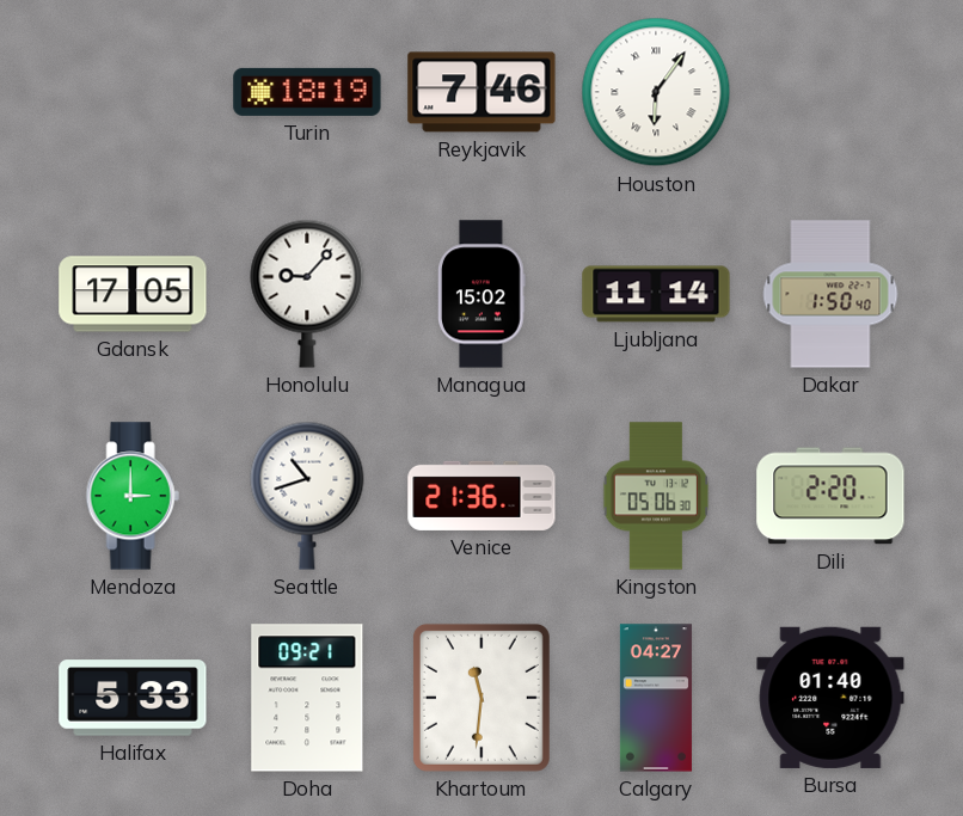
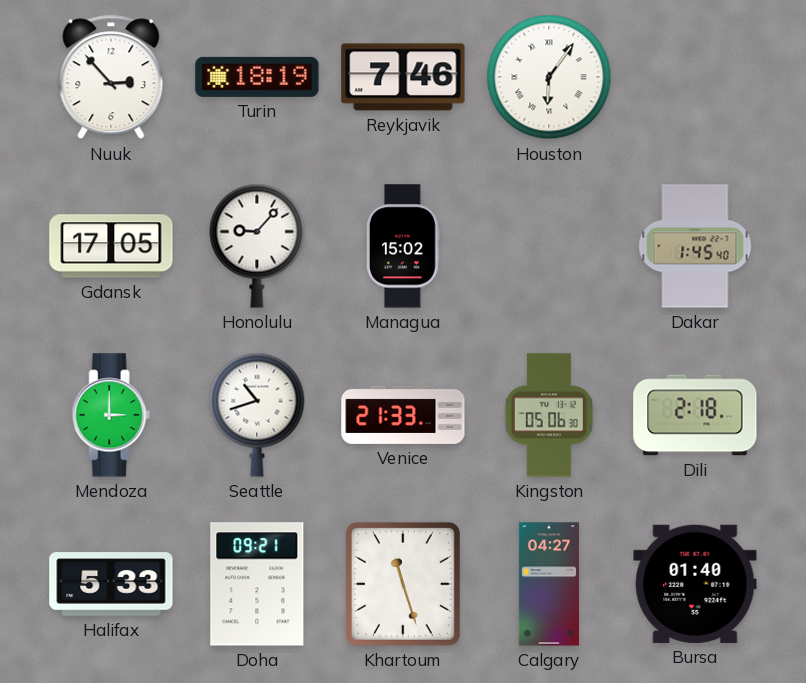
Nuuk: none -> 2:53 (111, 77)
Ljubljana: 11:14 -> none (656, 294)
Dakar: 1:50 -> 1:45 (695, 246)
Venice: 21:36 -> 21:33 (403, 415)
Dili: 2:20 -> 2:18 (695, 415)
Khartoum: 11:31 -> 11:27 (403, 584)
